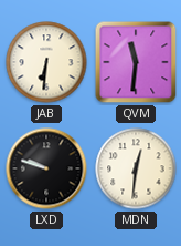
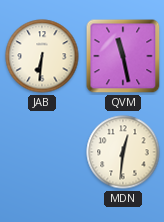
QVM: 11:31 -> 11:28 (123, 56)
LXD: 9:48 -> none (46, 168)
